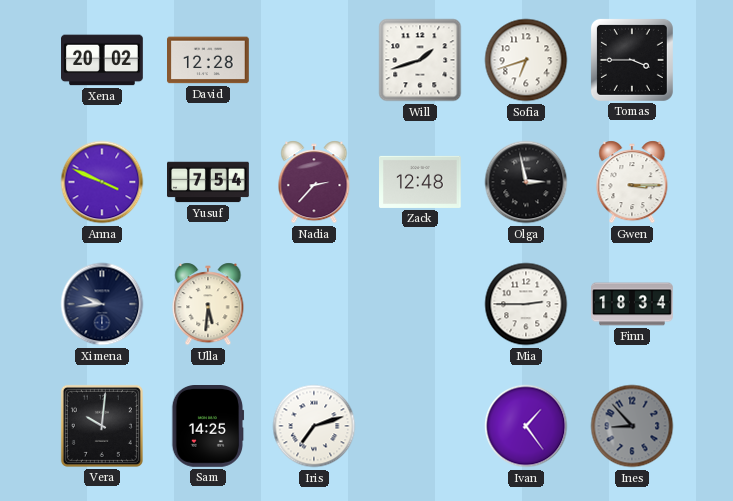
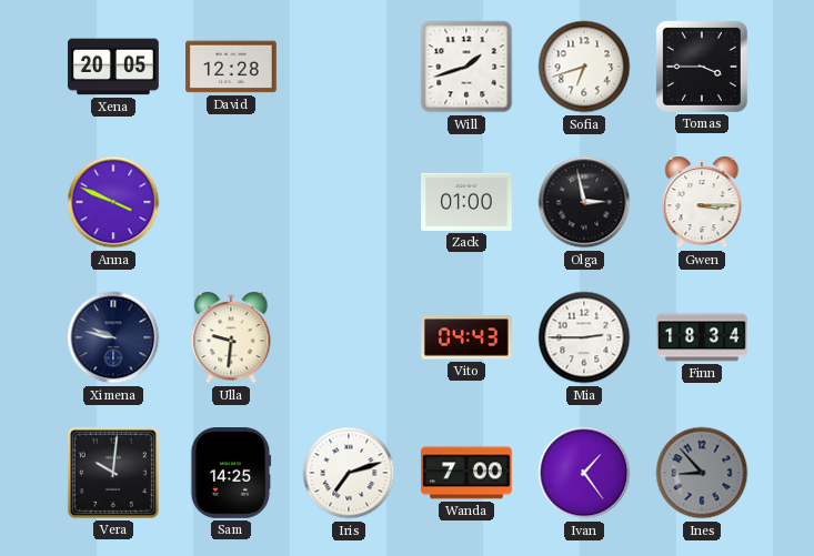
Xena: 20:02 -> 20:05 (114, 67)
Yusuf: 7:54 -> none (209, 182)
Nadia: 2:37 -> none (314, 182)
Zack: 12:48 -> 01:00 (468, 202)
Ximena: 9:44 -> 9:47 (113, 337)
Ulla: 5:31 -> 9:31 (231, 337)
Vito: none -> 04:43 (468, 337)
Wanda: none -> 7:00 (468, 473)
